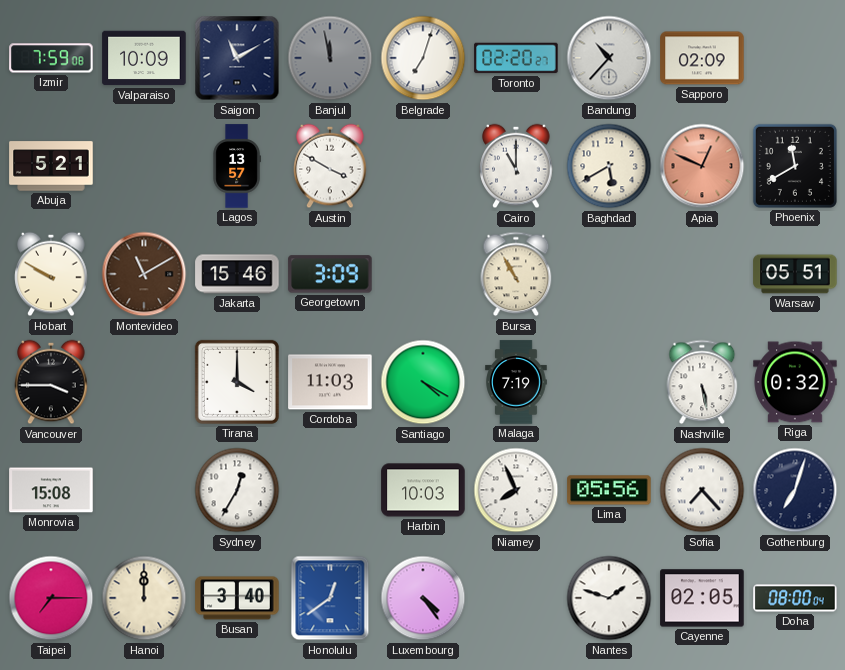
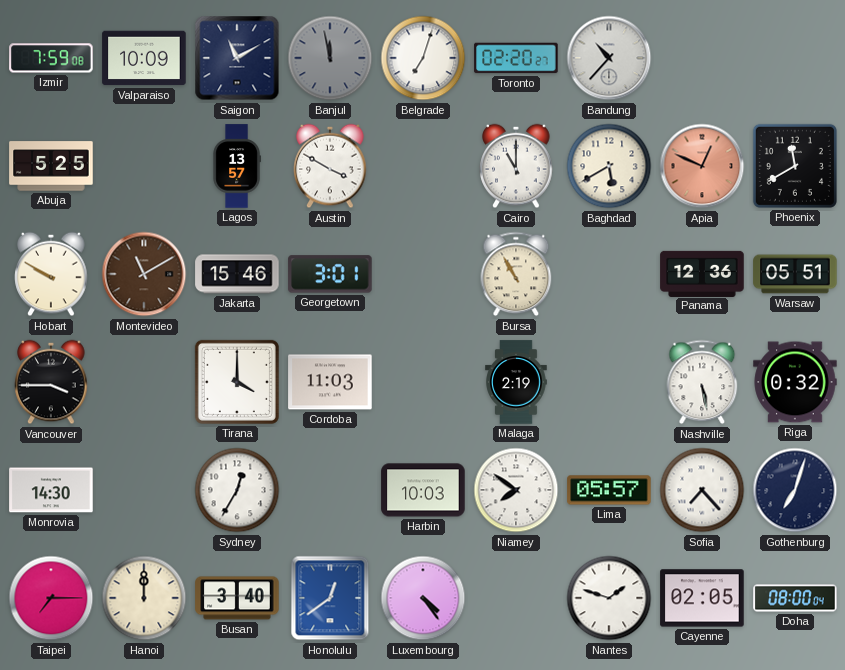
Sapporo: 02:09 -> none (702, 58)
Abuja: 5:21 -> 5:25 (51, 166)
Georgetown: 3:09 -> 3:01 (330, 274)
Panama: none -> 12:36 (702, 273)
Santiago: 4:20 -> none (423, 382)
Malaga: 7:19 -> 2:19 (516, 382)
Monrovia: 15:08 -> 14:30 (51, 490)
Niamey: 7:56 -> 7:51 (516, 490)
Lima: 05:56 -> 05:57 (609, 490)
